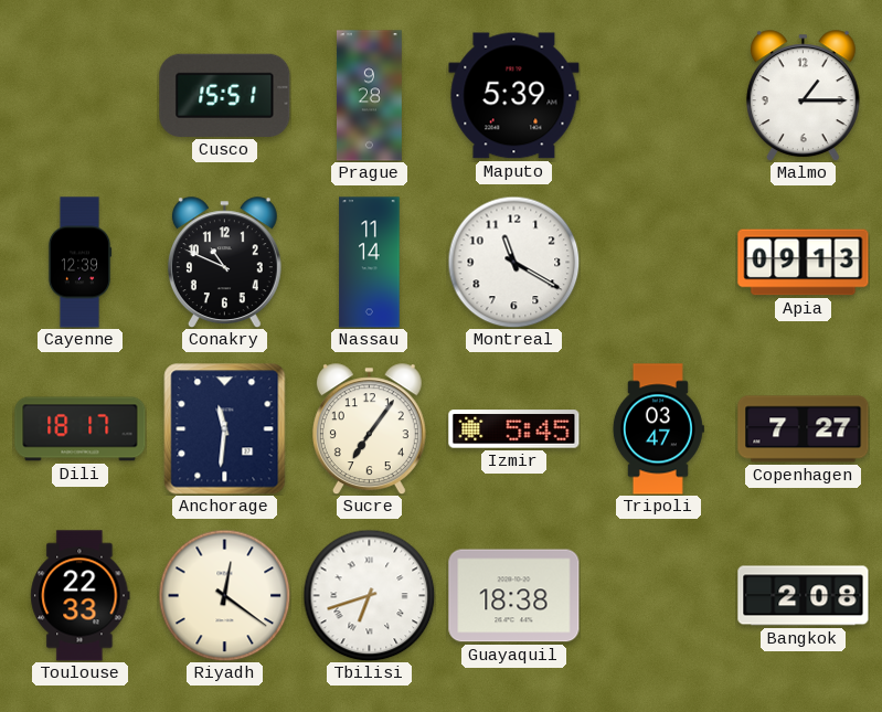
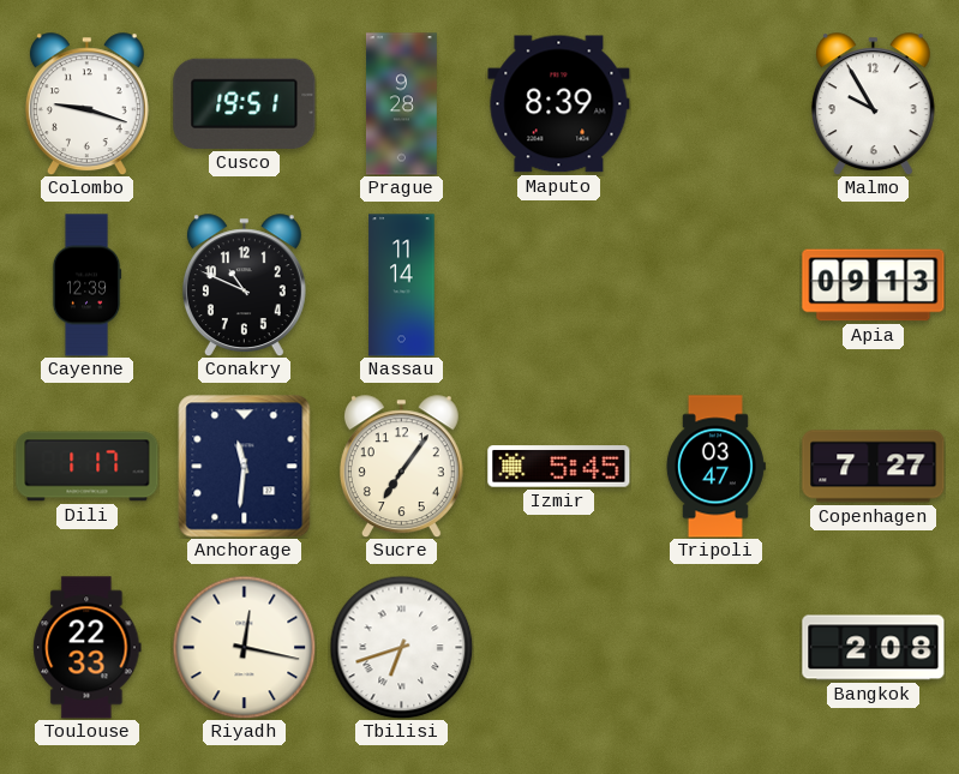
Colombo: none -> 9:18 (86, 104)
Cusco: 15:51 -> 19:51 (245, 103)
Maputo: 5:39 -> 8:39 (559, 104)
Malmo: 1:15 -> 9:55 (873, 104)
Montreal: 11:20 -> none (513, 262)
Dili: 18:17 -> 1:17 (88, 467)
Riyadh: 12:21 -> 12:17 (244, 647)
Guayaquil: 18:38 -> none (514, 596)
